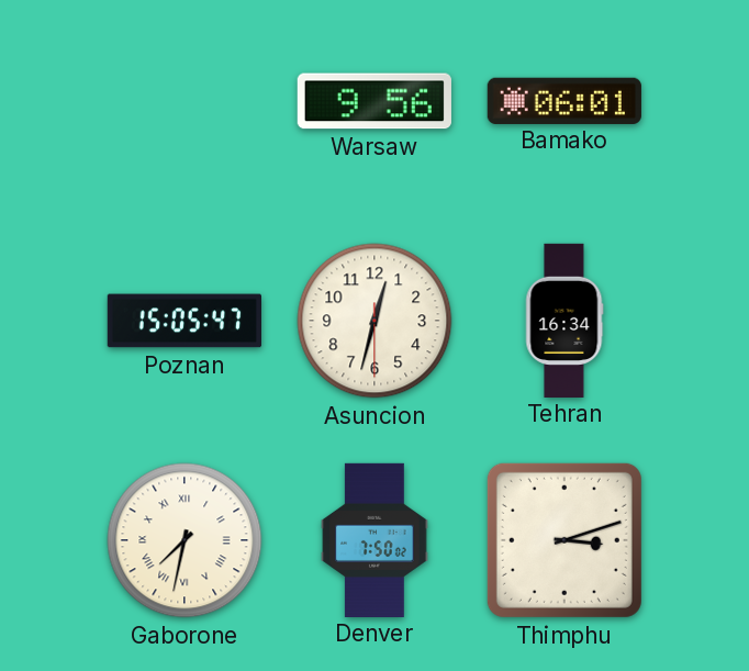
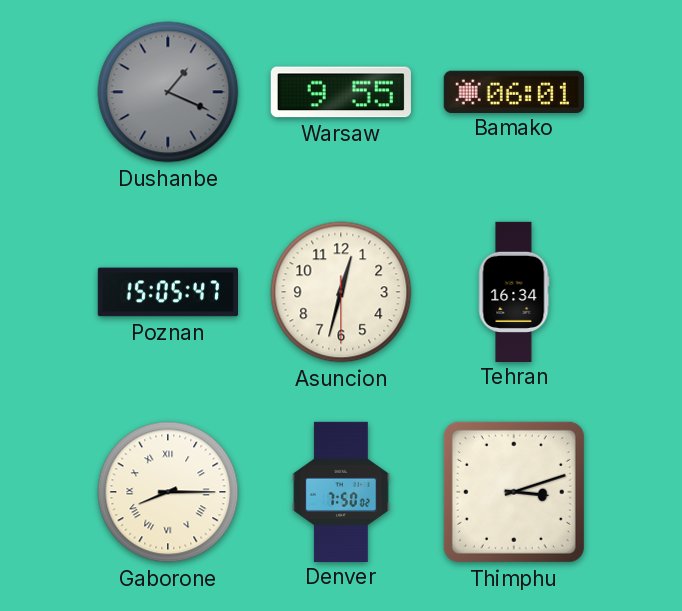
Dushanbe: none -> 1:19 (168, 92)
Warsaw: 9:56 -> 9:55 (341, 92)
Gaborone: 7:32 -> 8:15 (168, 492)
